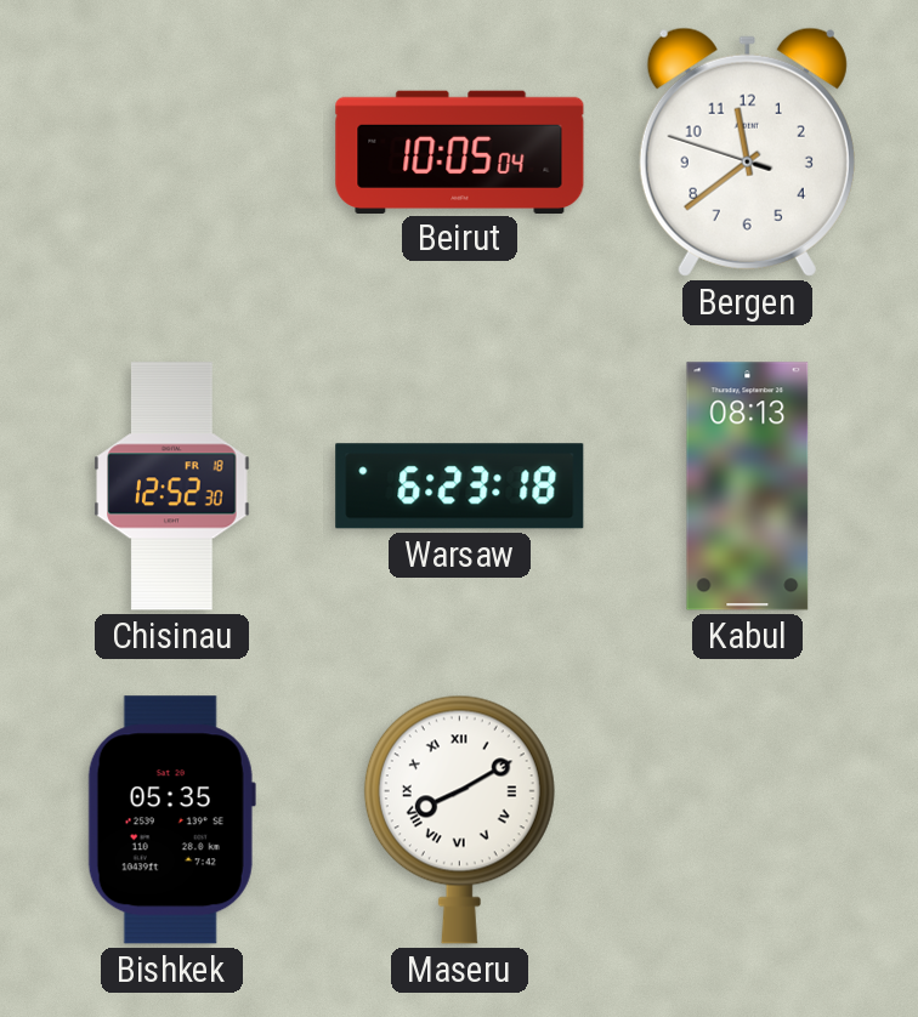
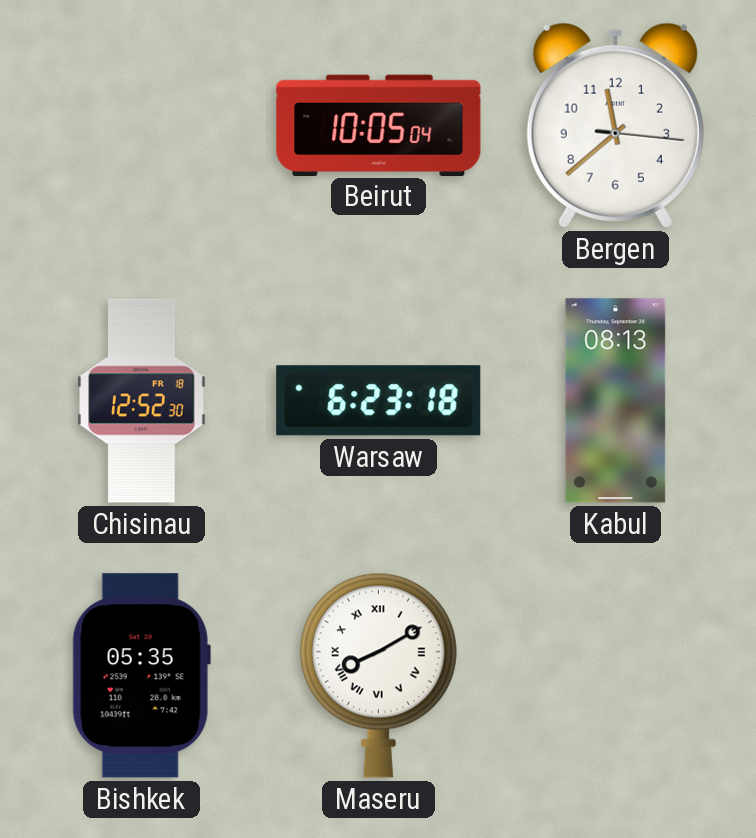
Bergen: 11:38:48 -> 11:38:16 (615, 125)
